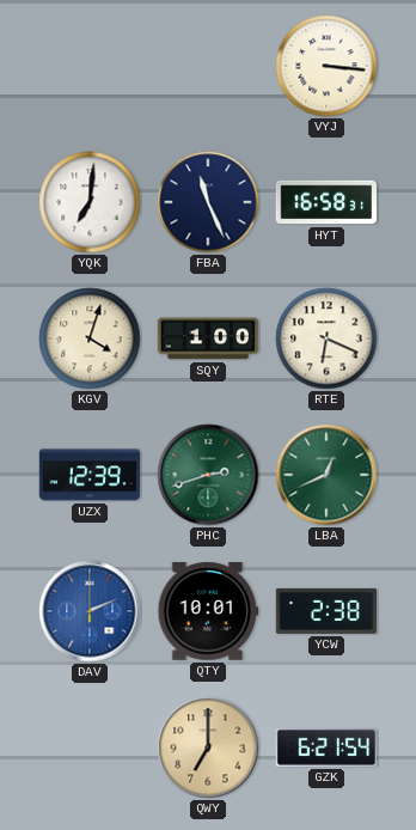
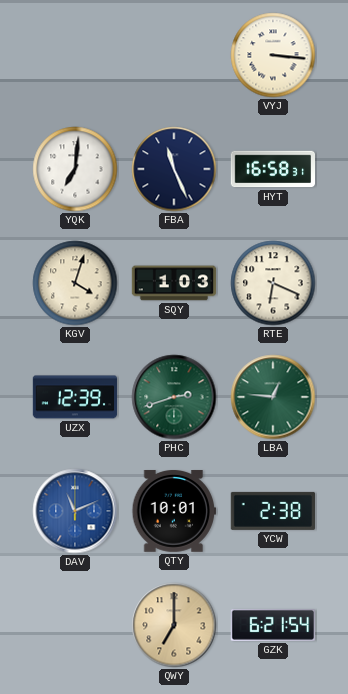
SQY: 1:00 -> 1:03 (174, 283)
LBA: 12:41 -> 12:46 (273, 397)
DAV: 2:11 -> 11:11 (75, 511)
